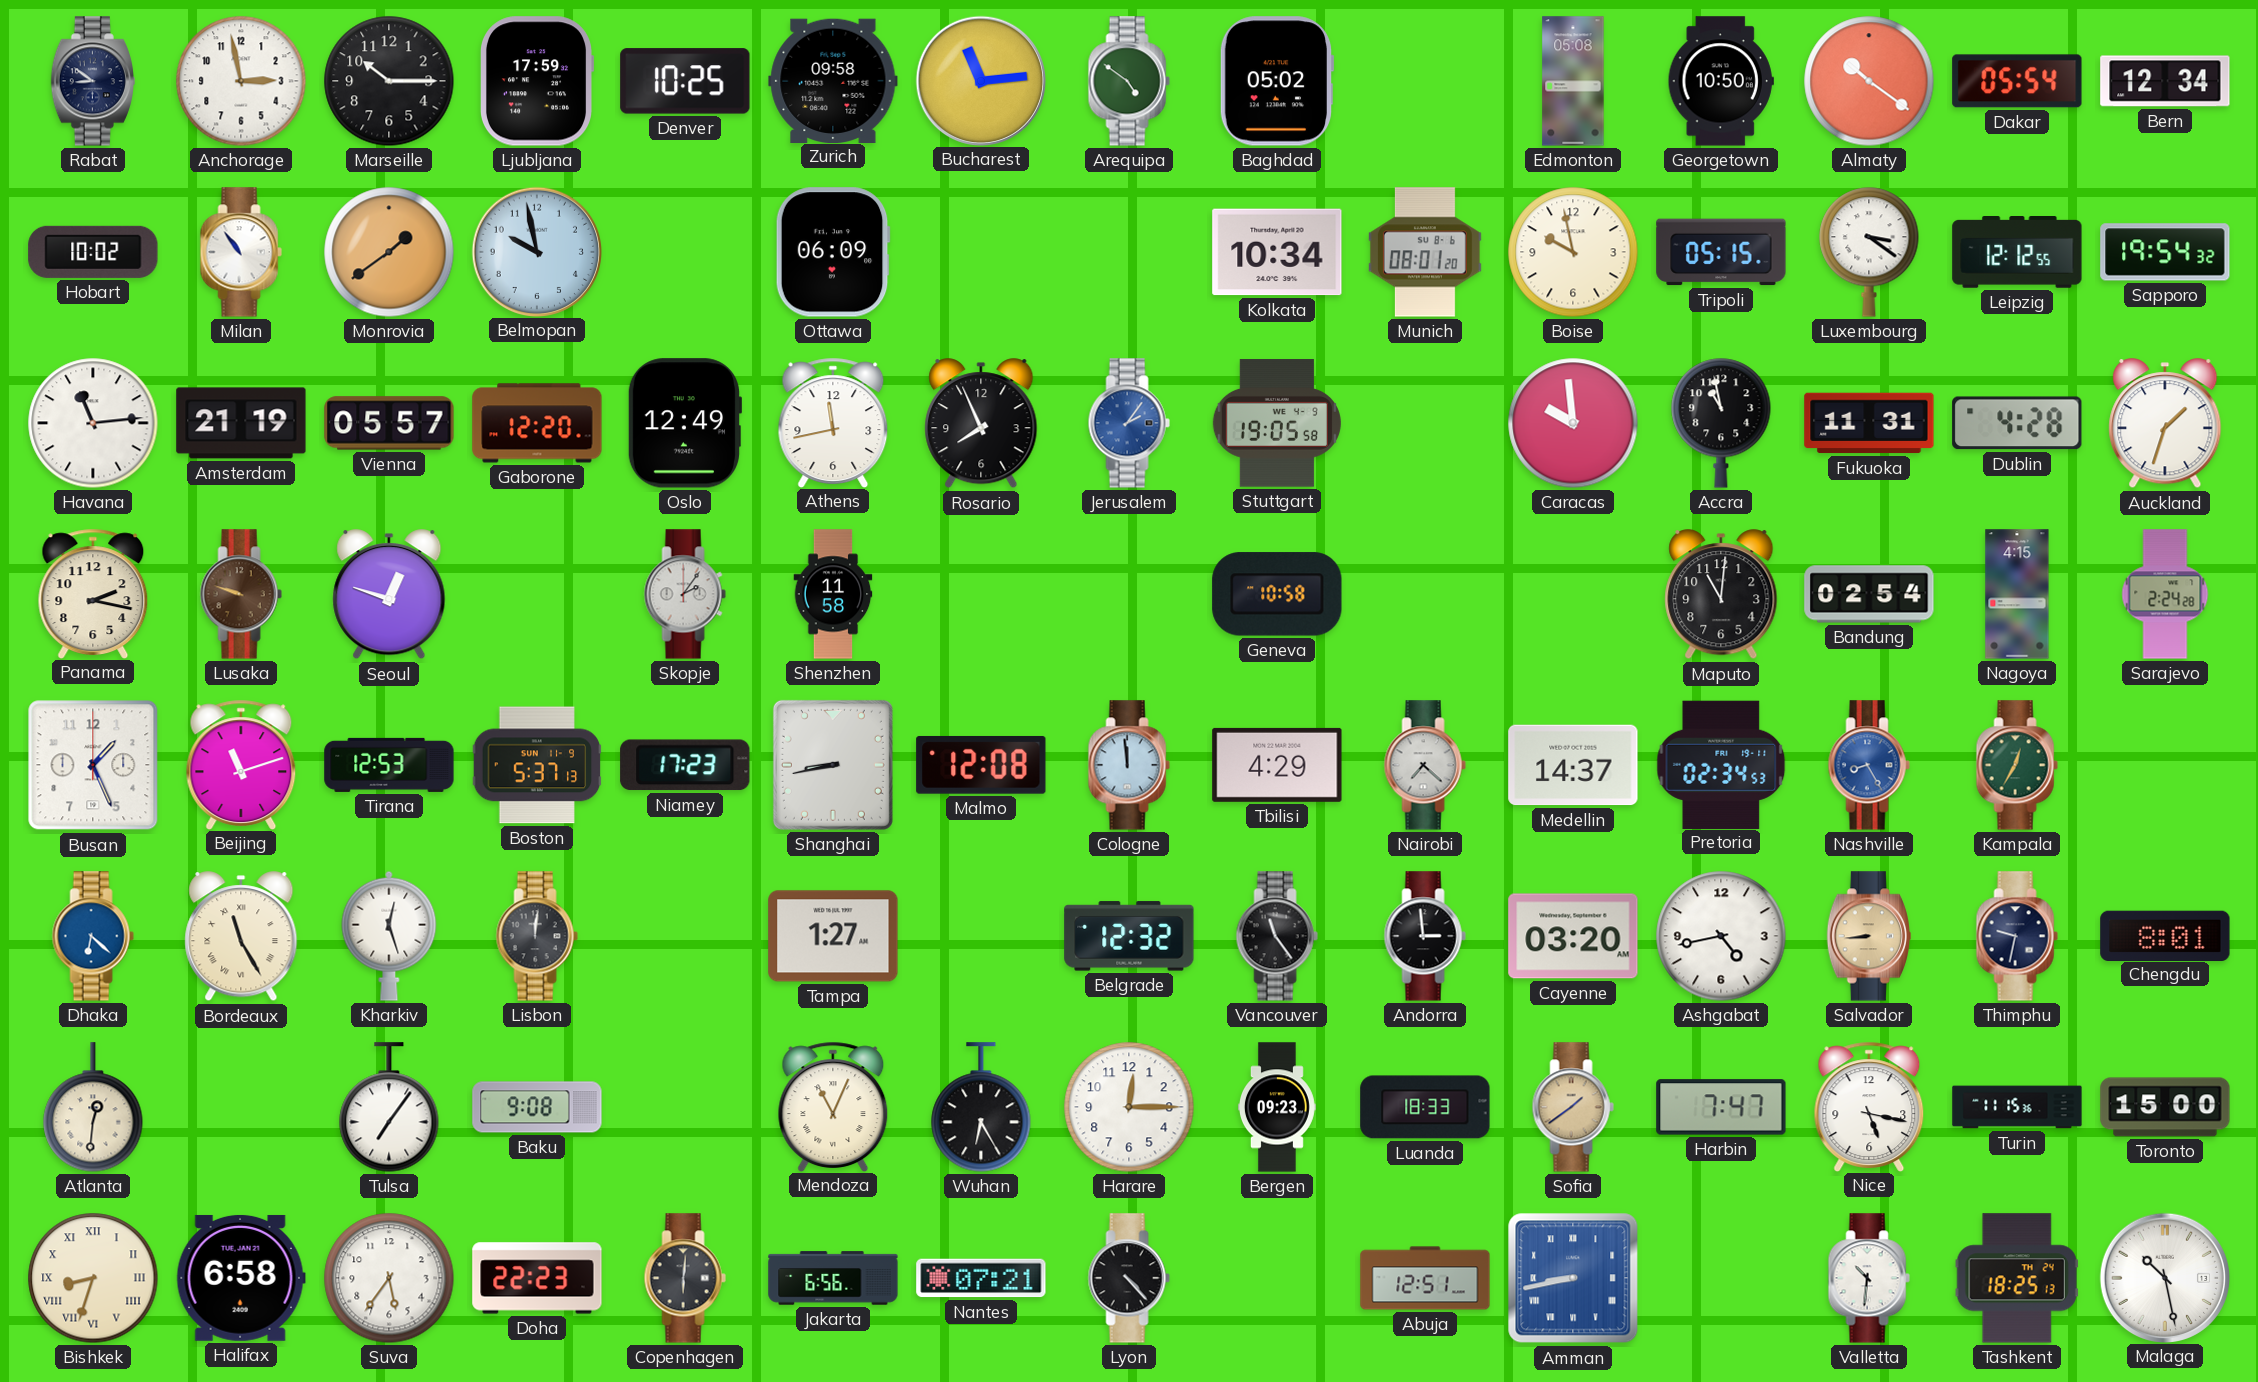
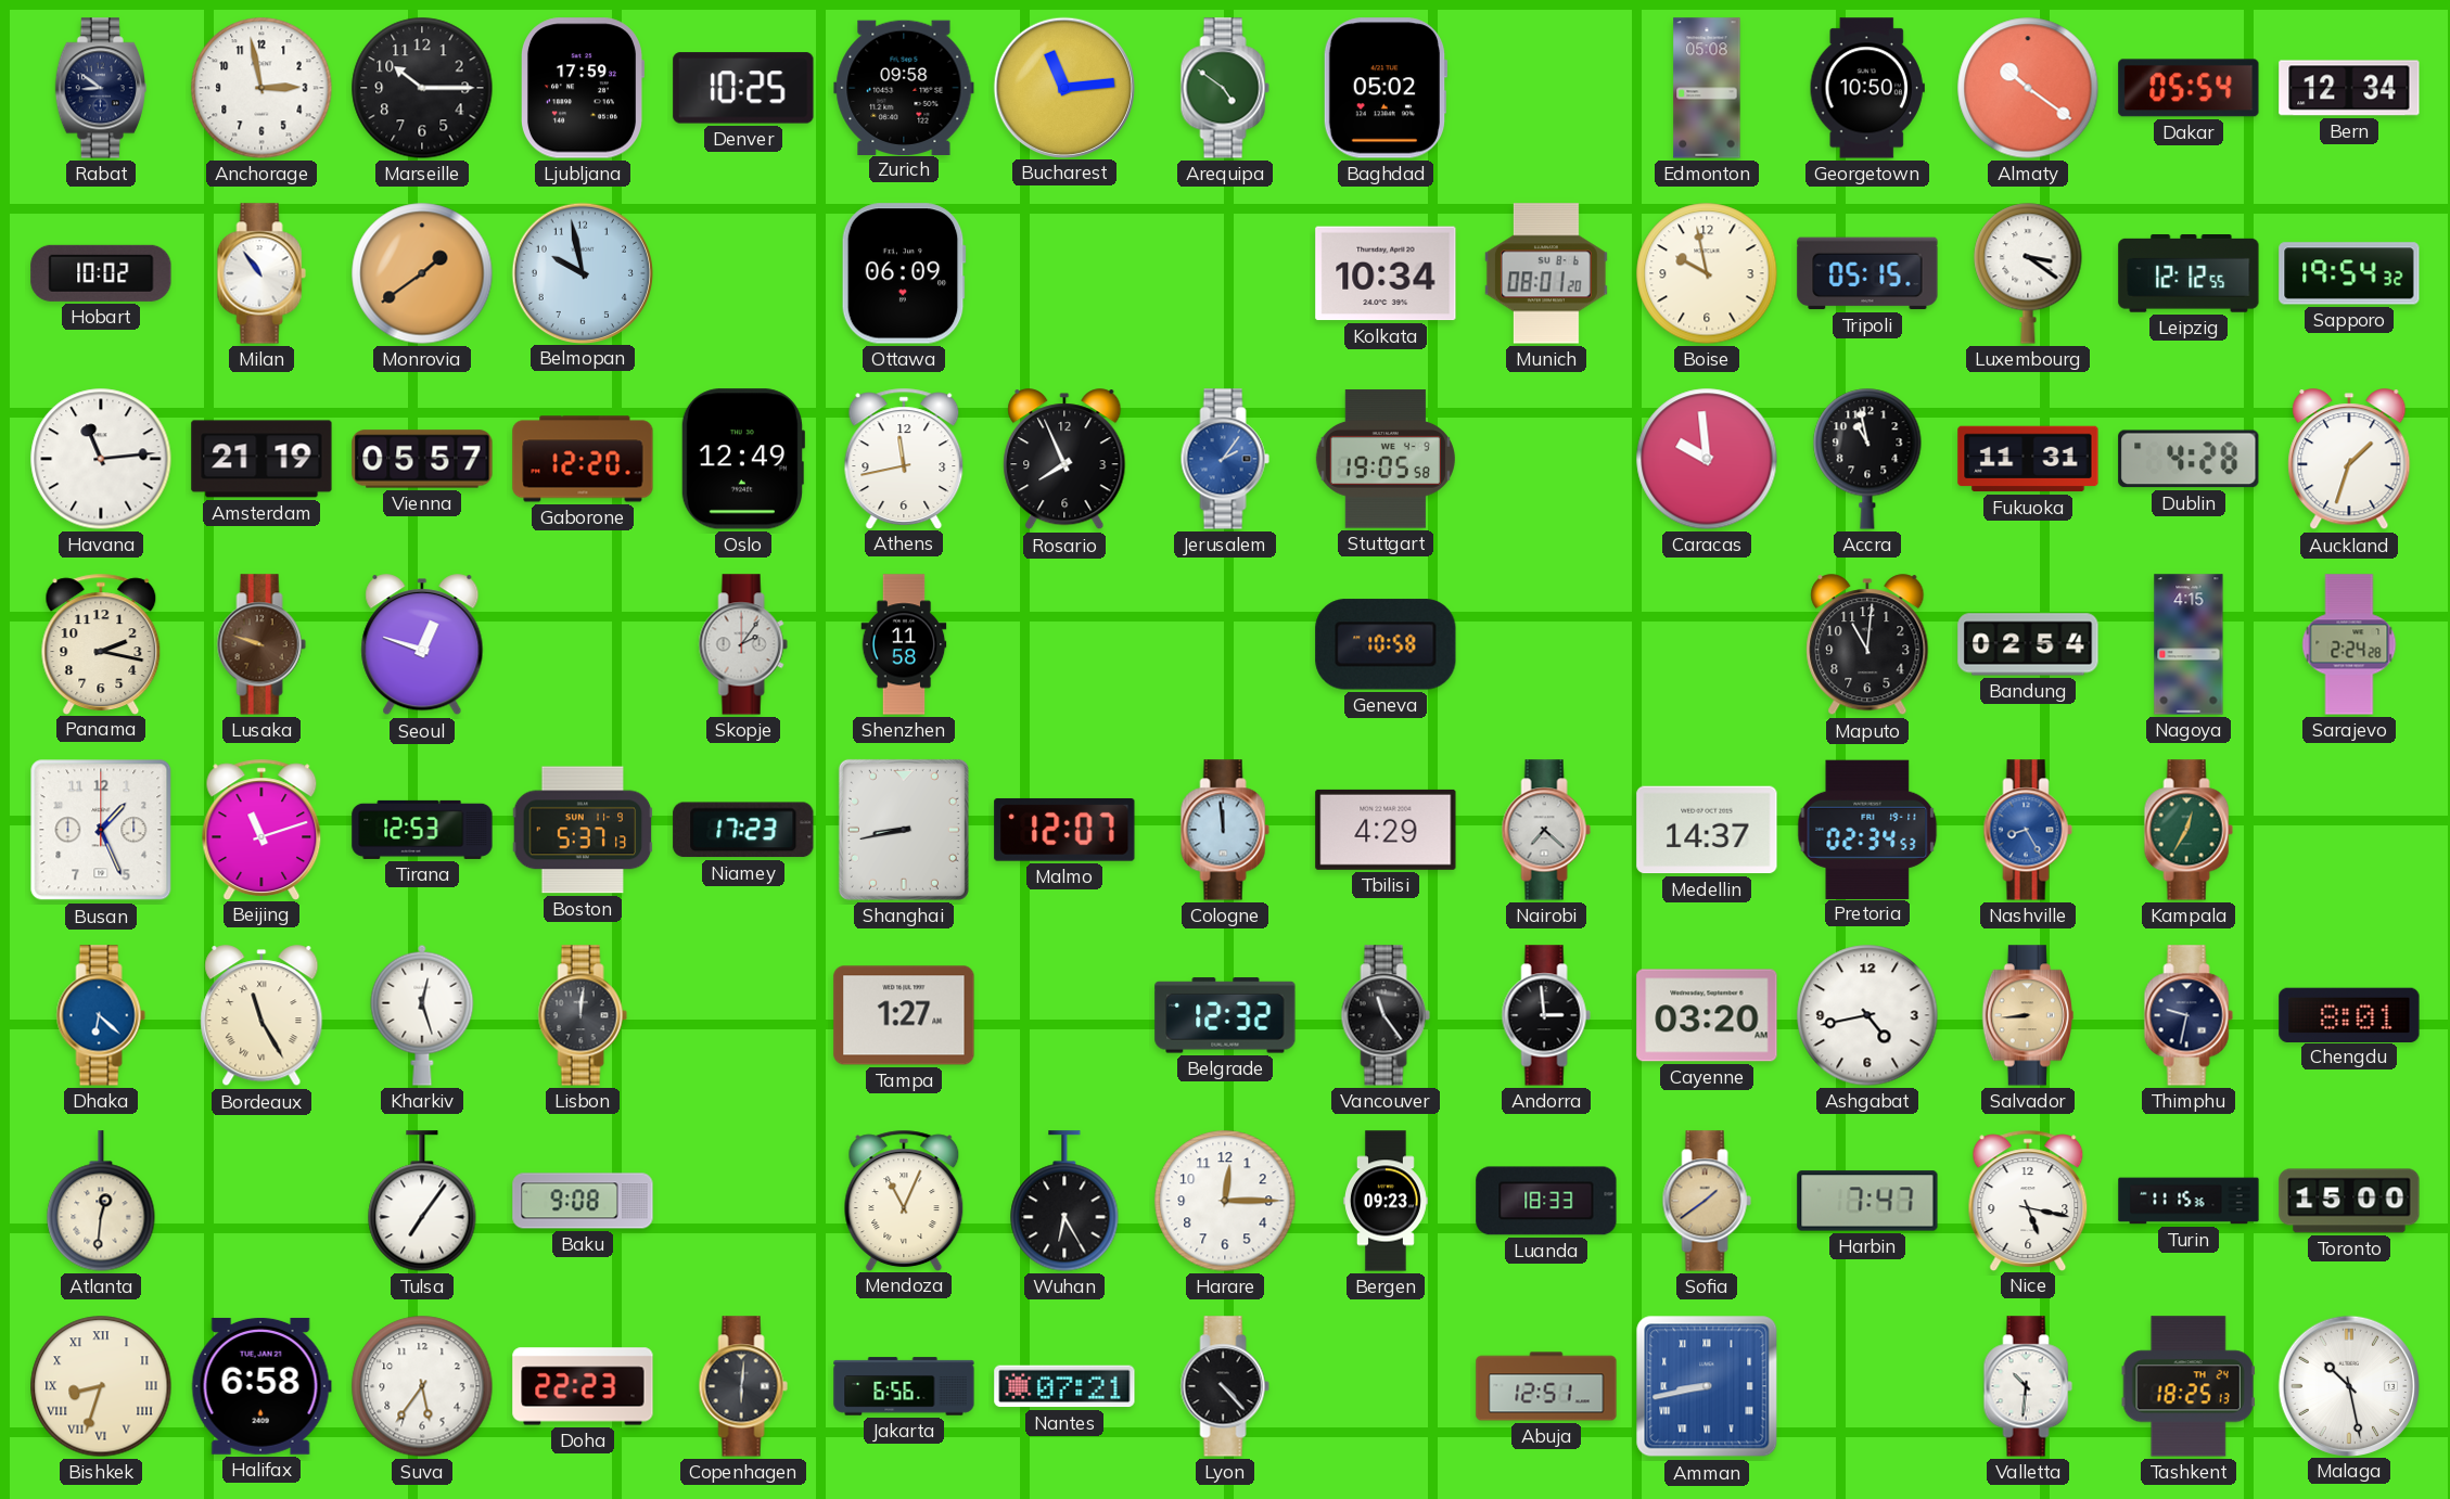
Malmo: 12:08 -> 12:07 (1064, 830)
